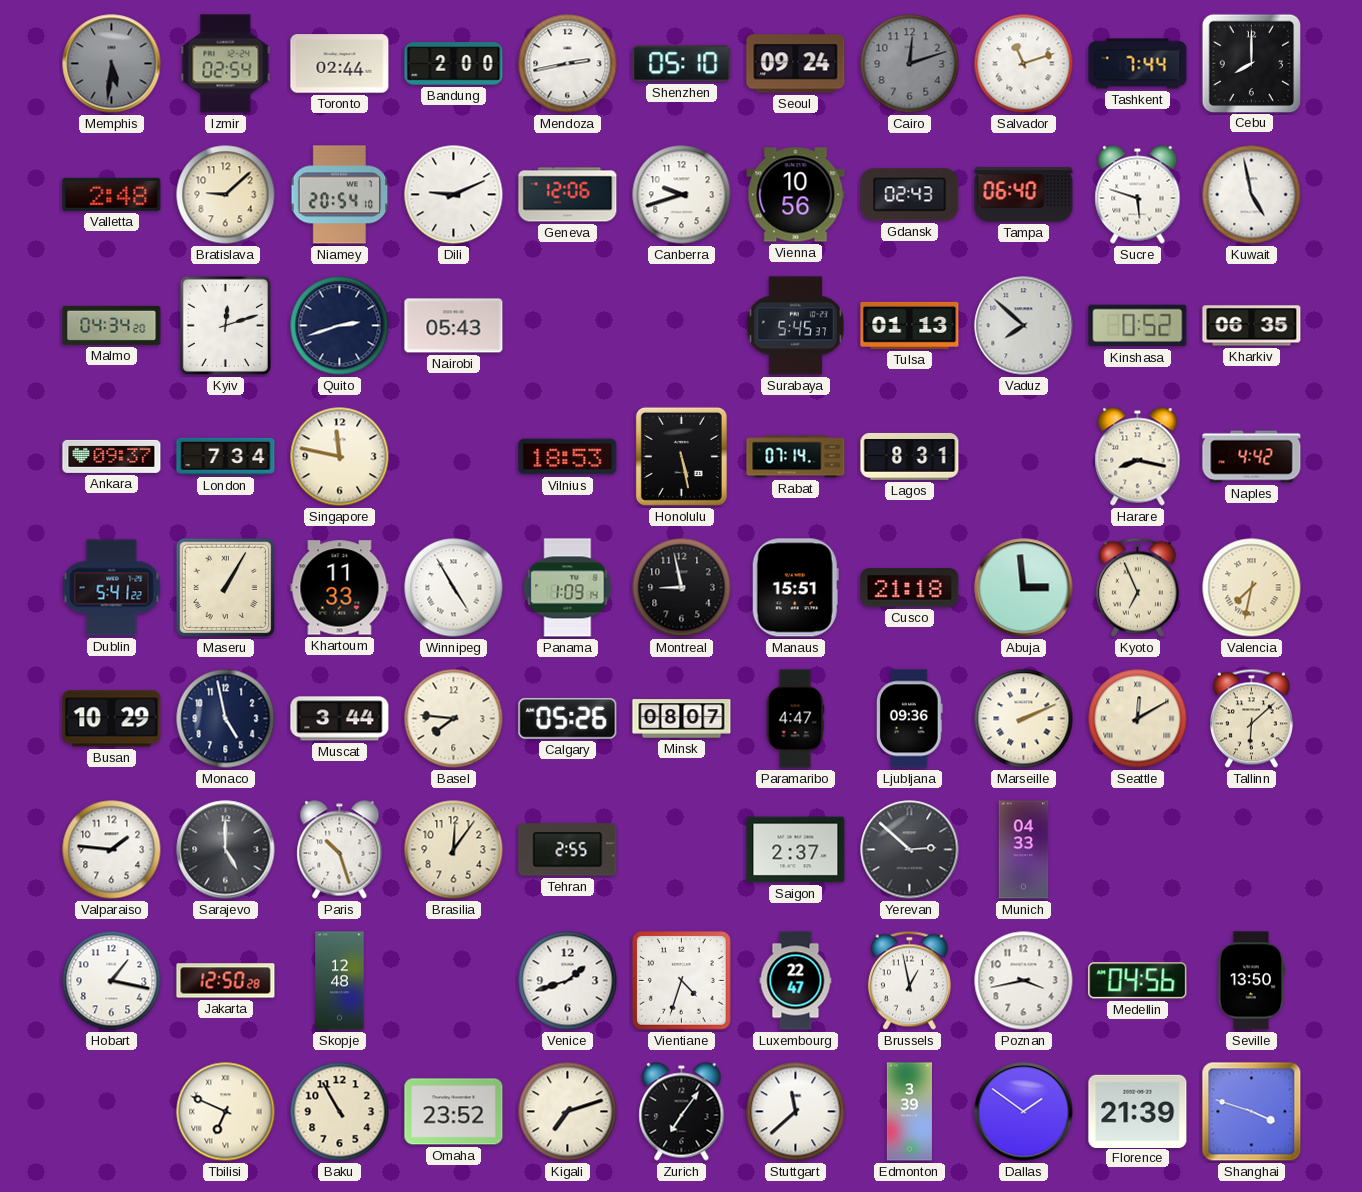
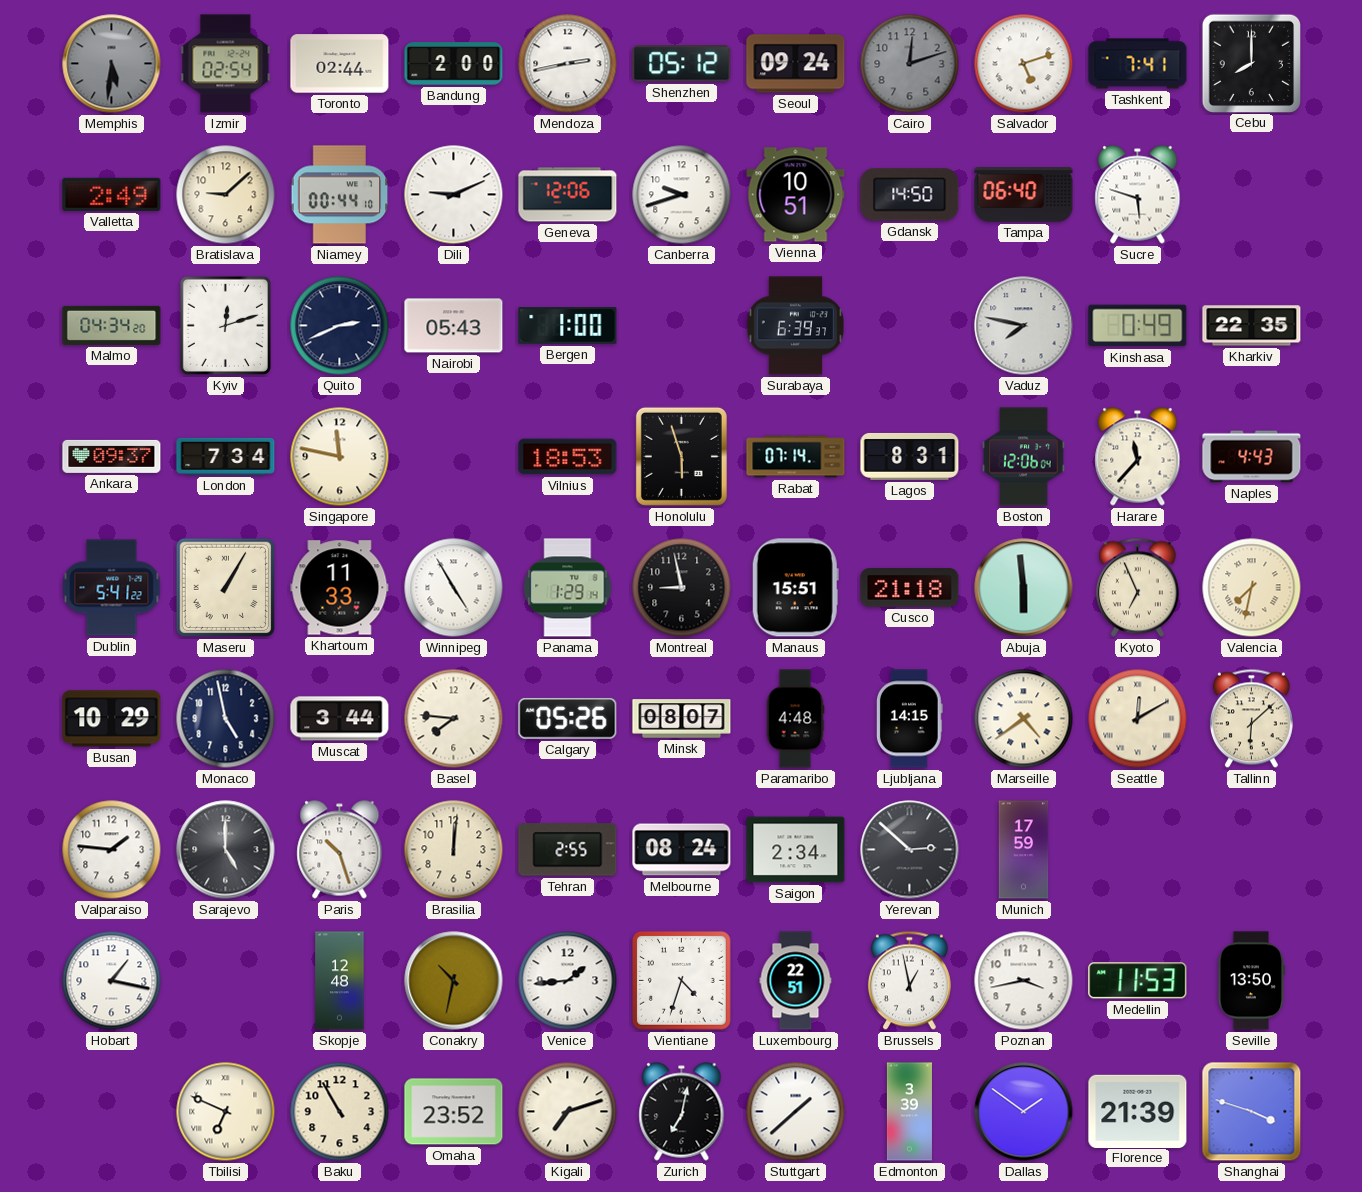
Shenzhen: 05:10 -> 05:12 (682, 64)
Salvador: 11:12 -> 5:12 (1024, 64)
Tashkent: 7:44 -> 7:41 (1138, 64)
Valletta: 2:48 -> 2:49 (112, 194)
Niamey: 20:54 -> 00:44 (340, 195)
Vienna: 10:56 -> 10:51 (796, 195)
Gdansk: 02:43 -> 14:50 (910, 195)
Kuwait: 4:58 -> none (1252, 195)
Quito: 2:42 -> 2:41 (340, 326)
Bergen: none -> 1:00 (568, 326)
Surabaya: 5:45 -> 6:39 (795, 326)
Tulsa: 01:13 -> none (910, 325)
Vaduz: 7:52 -> 7:47 (1024, 326)
Kinshasa: 0:52 -> 0:49 (1138, 326)
Kharkiv: 06:35 -> 22:35 (1252, 326)
Honolulu: 5:28 -> 5:57 (681, 456)
Boston: none -> 12:06 (1024, 457)
Harare: 8:17 -> 11:37 (1138, 457)
Naples: 4:42 -> 4:43 (1252, 457)
Panama: 1:09 -> 1:29 (568, 588)
Abuja: 2:59 -> 5:59 (1024, 588)
Paramaribo: 4:47 -> 4:48 (795, 719)
Ljubljana: 09:36 -> 14:15 (909, 719)
Marseille: 2:11 -> 4:39 (1024, 719)
Brasilia: 12:06 -> 12:01 (454, 850)
Melbourne: none -> 08:24 (682, 850)
Saigon: 2:37 -> 2:34 (796, 850)
Munich: 04:33 -> 17:59 (1024, 850)
Jakarta: 12:50 -> none (226, 981)
Conakry: none -> 10:32 (454, 981)
Venice: 1:42 -> 1:44 (568, 981)
Luxembourg: 22:47 -> 22:51 (796, 981)
Medellin: 04:56 -> 11:53 (1138, 981)
Zurich: 7:06 -> 7:02 (682, 1112)
Stuttgart: 11:38 -> 1:38 (796, 1112)
